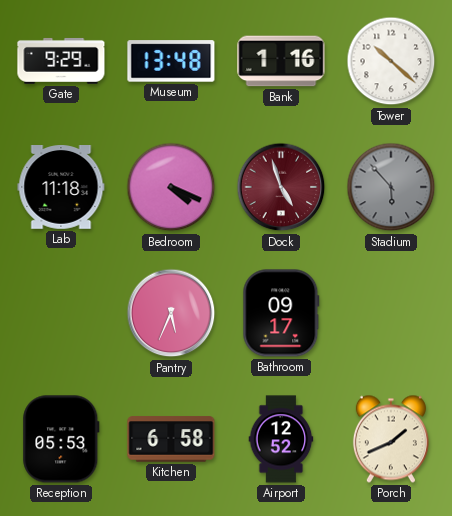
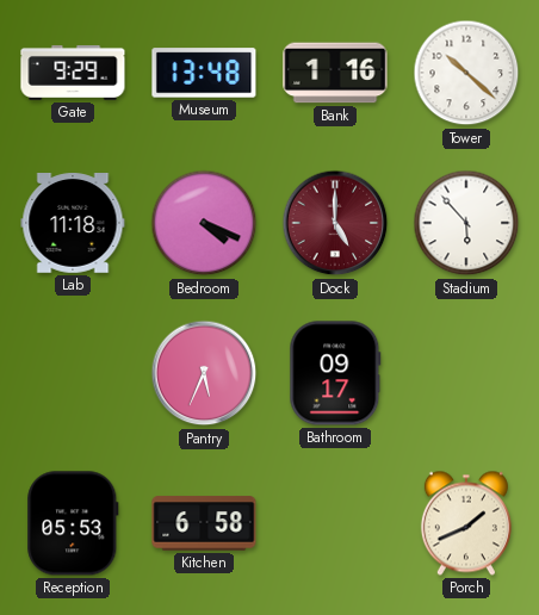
Dock: 4:57 -> 5:00 (335, 223)
Stadium dial: grey -> white (466, 223)
Airport: 12:52 -> none (281, 439)
